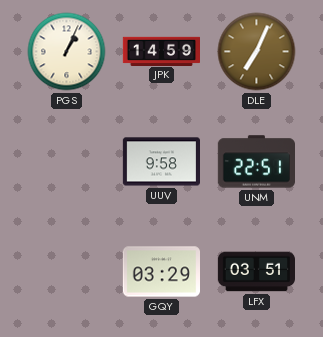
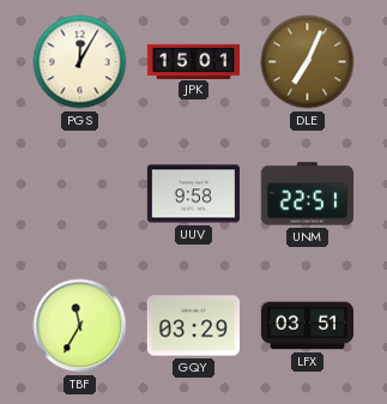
PGS: 1:04 -> 12:05 (80, 62)
JPK: 14:59 -> 15:01 (193, 61)
TBF: none -> 11:35 (80, 326)
